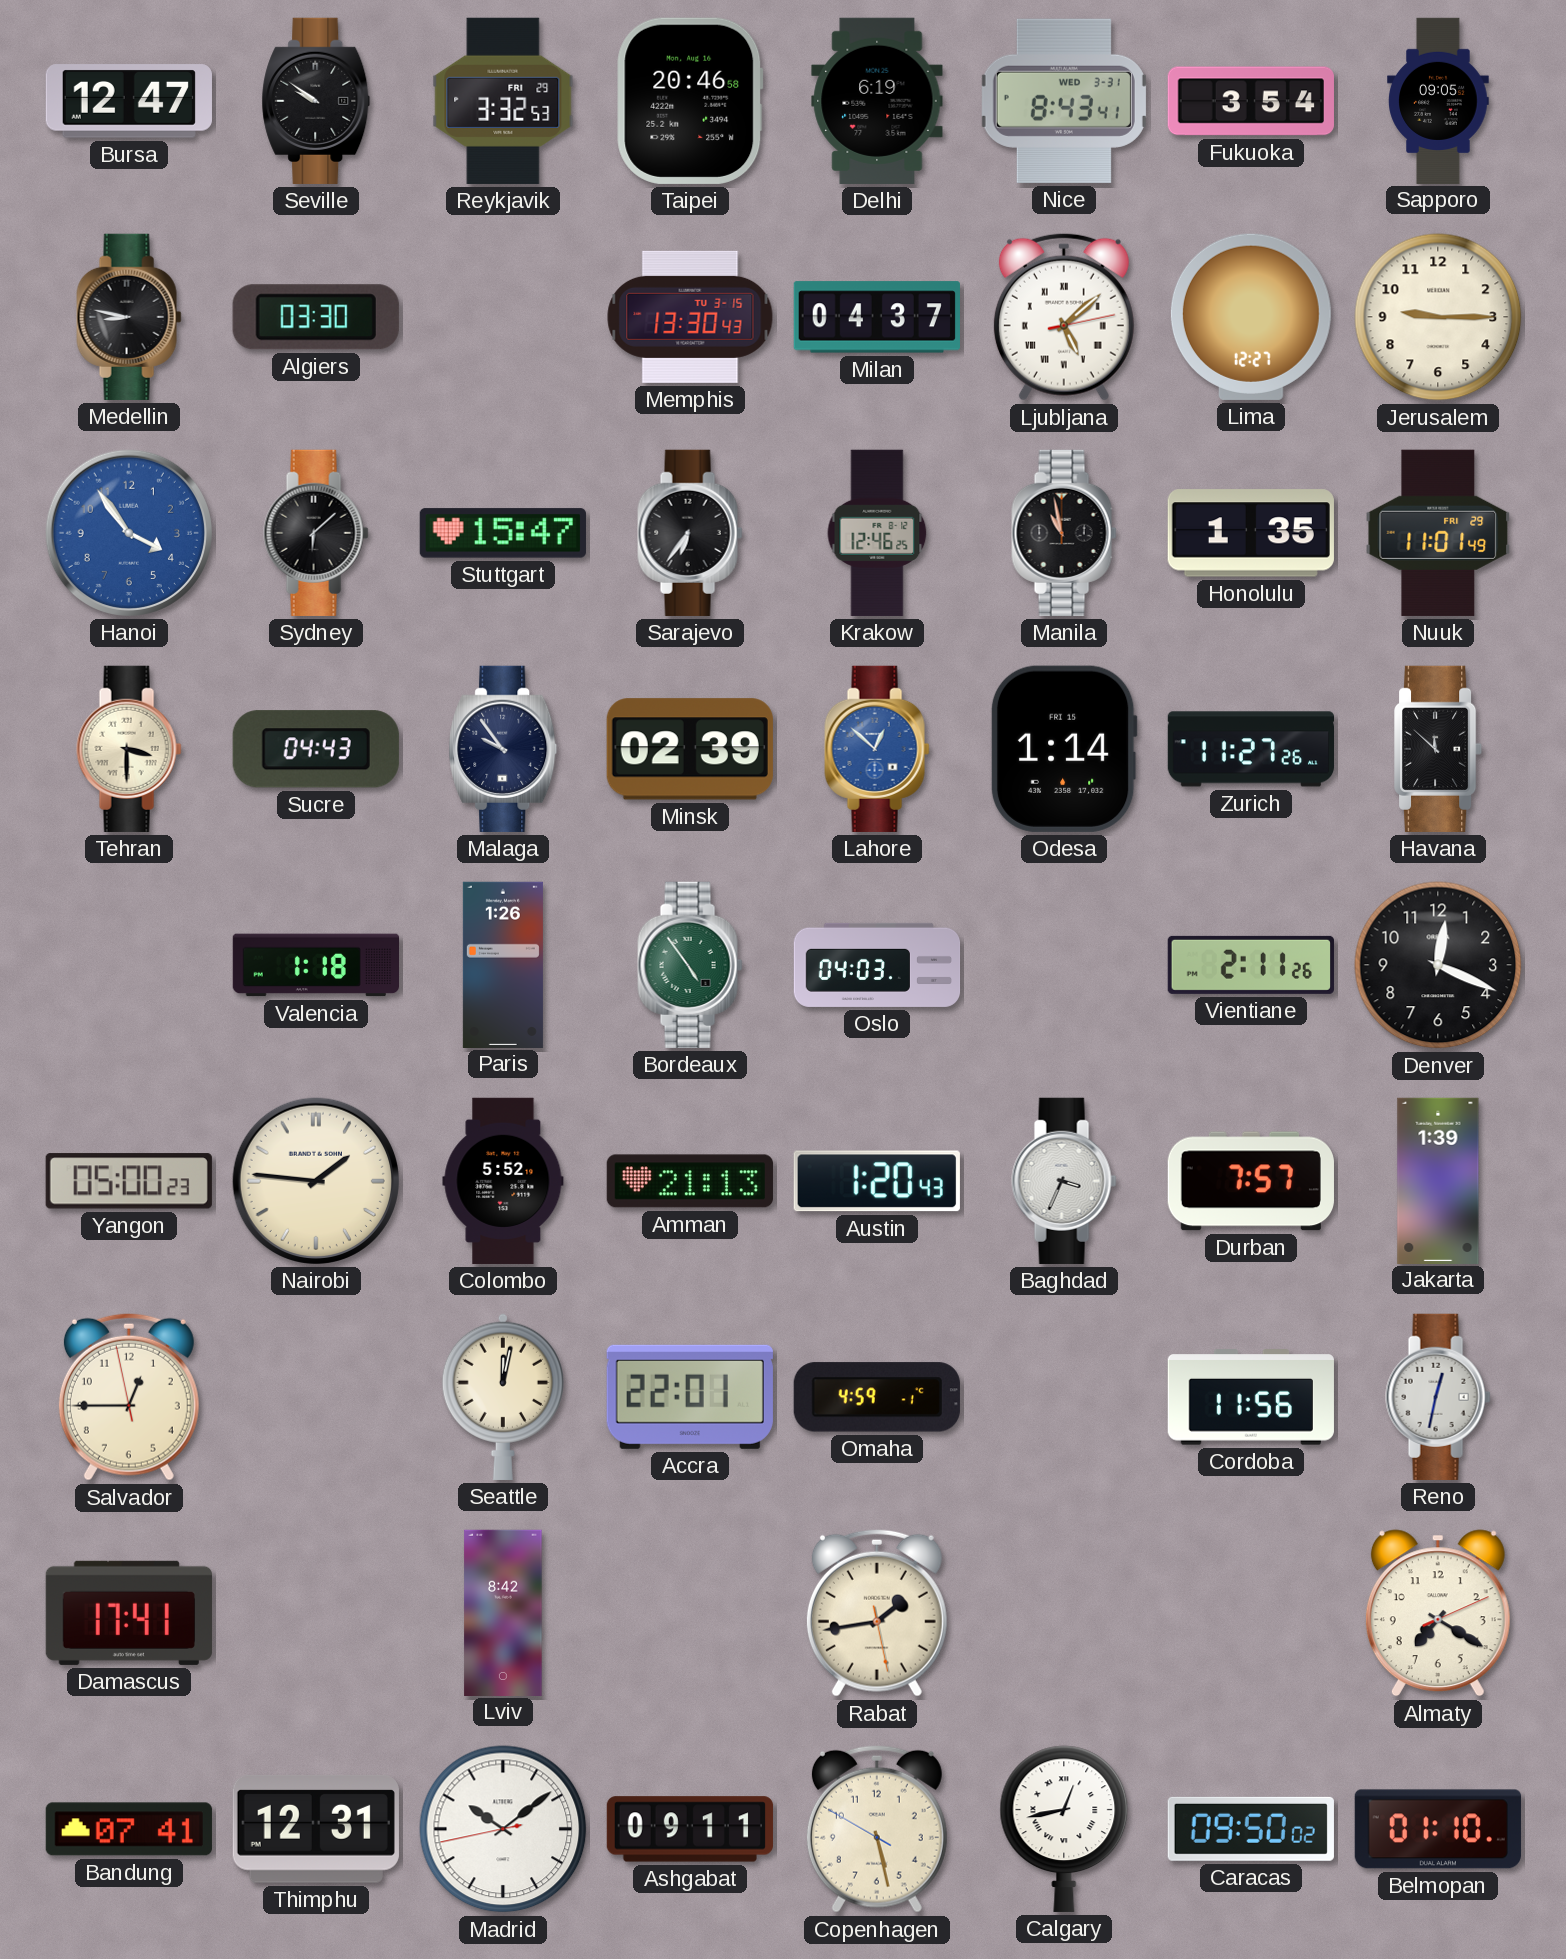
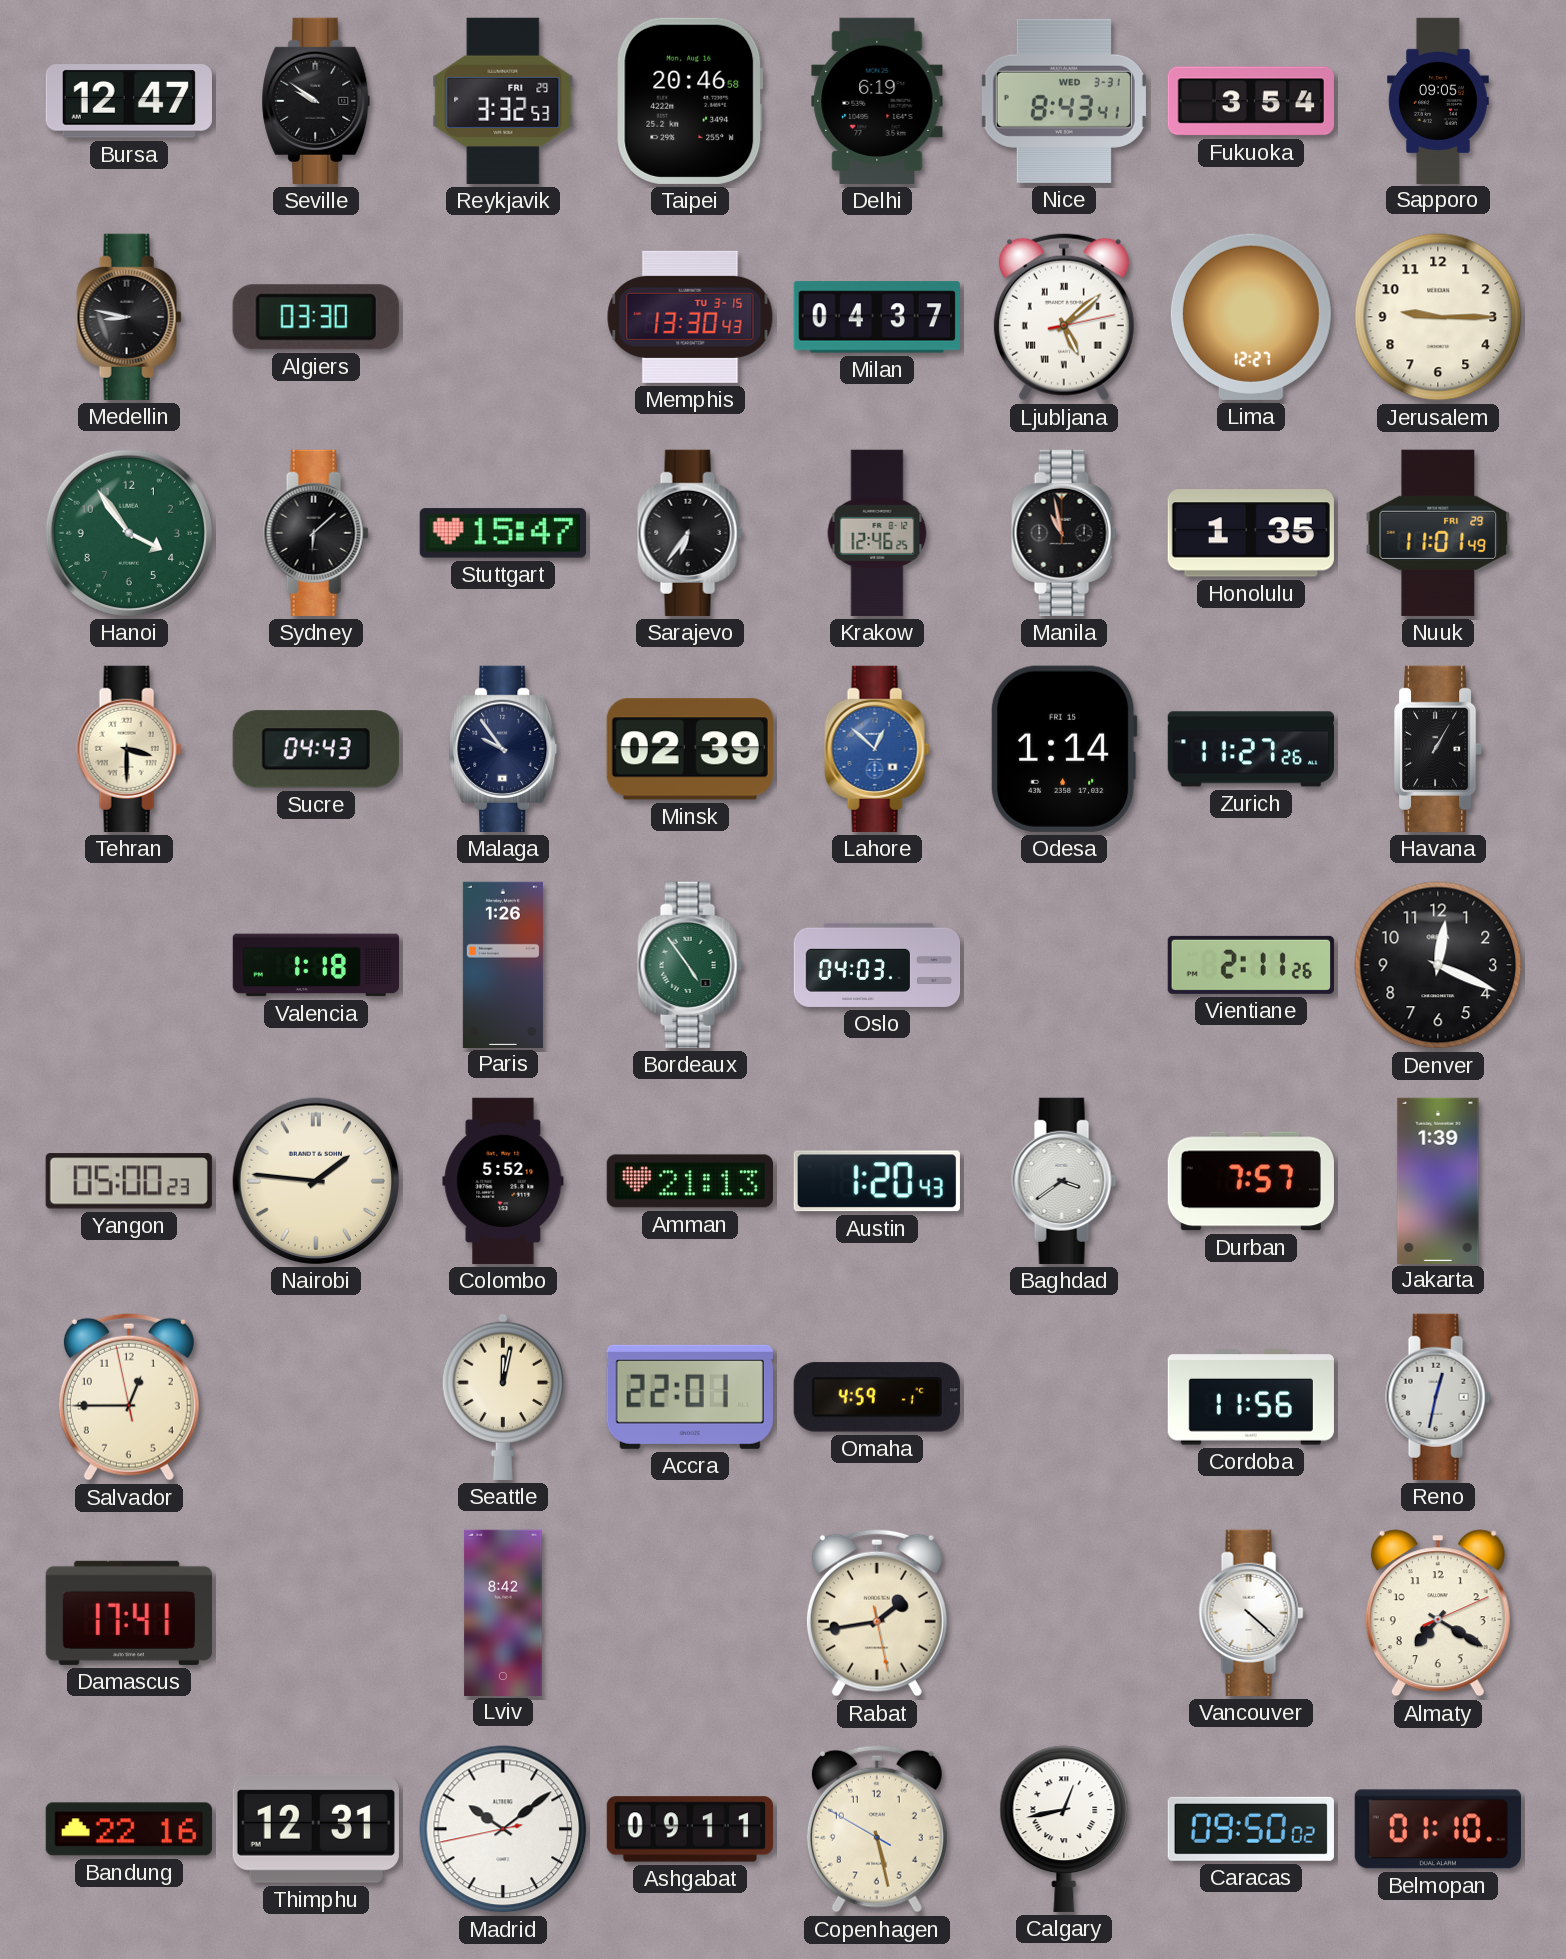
Hanoi dial: blue -> green (129, 533)
Havana: 11:52 -> 1:05 (1439, 749)
Baghdad: 3:34 -> 3:39 (1064, 1181)
Vancouver: none -> 4:22 (1251, 1613)
Bandung: 07:41 -> 22:16 (129, 1829)
